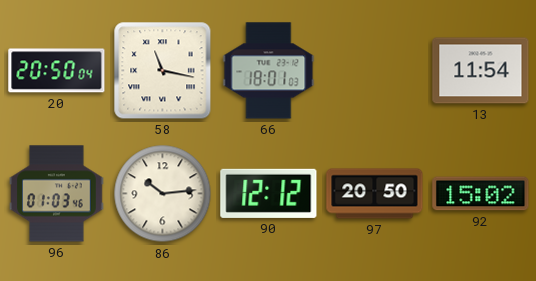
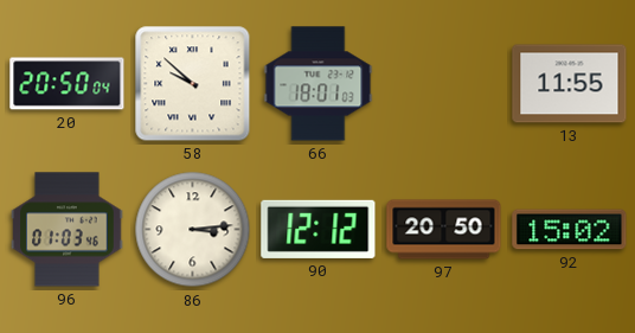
58: 11:17 -> 9:52 (193, 84)
13: 11:54 -> 11:55 (570, 84)
86: 10:14 -> 3:14 (193, 230)
